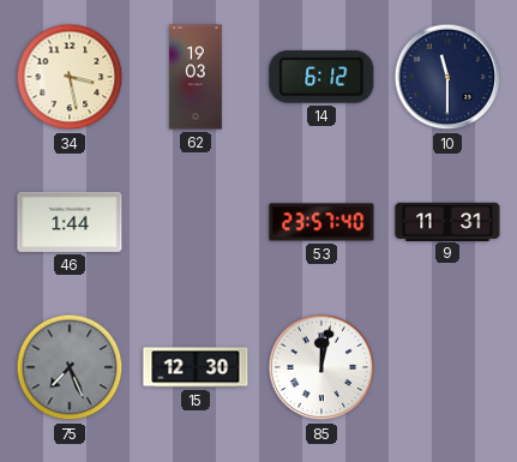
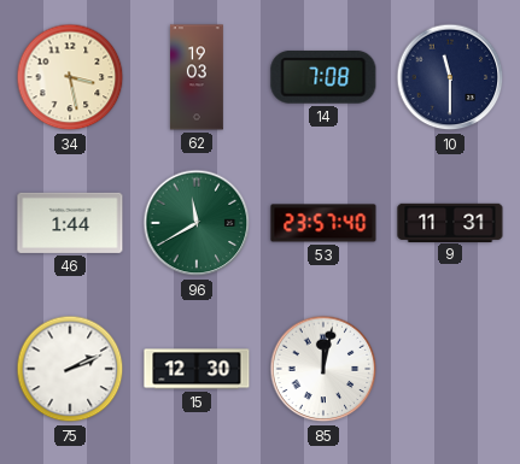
14: 6:12 -> 7:08 (323, 77)
96: none -> 11:40 (197, 223)
75: 7:26 -> 2:11 (70, 369)
75 dial: grey -> white (70, 369)
